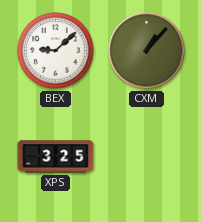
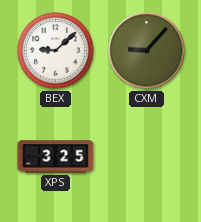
CXM: 1:07 -> 9:07 (147, 51)
